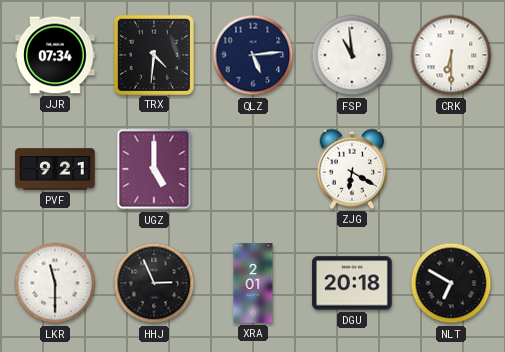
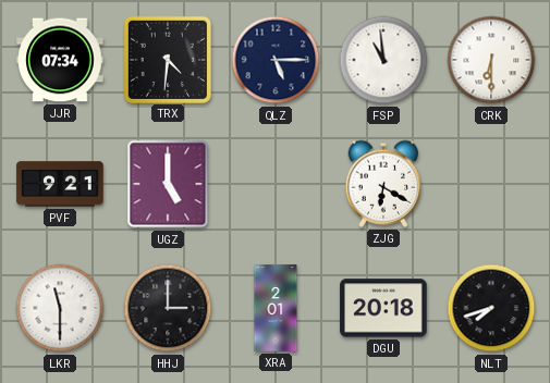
QLZ: 5:14 -> 5:15 (276, 60)
HHJ: 2:56 -> 3:00 (168, 308)
NLT: 6:50 -> 7:42 (491, 308)
